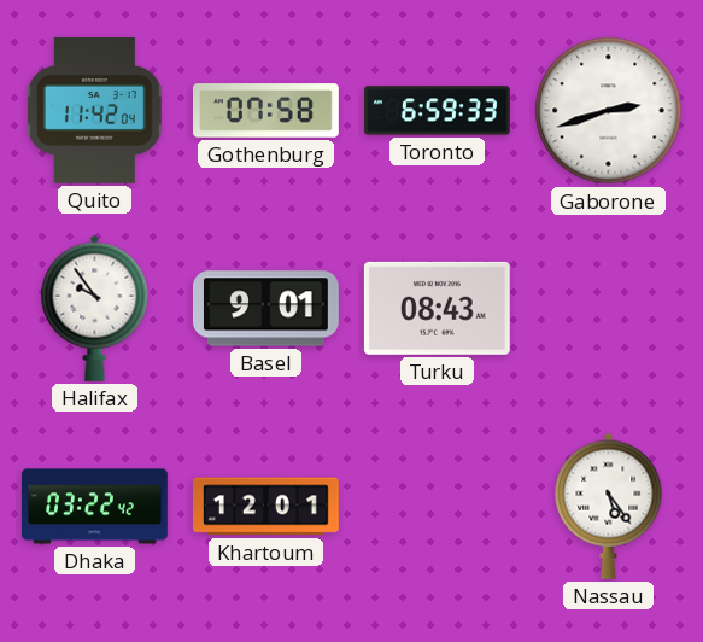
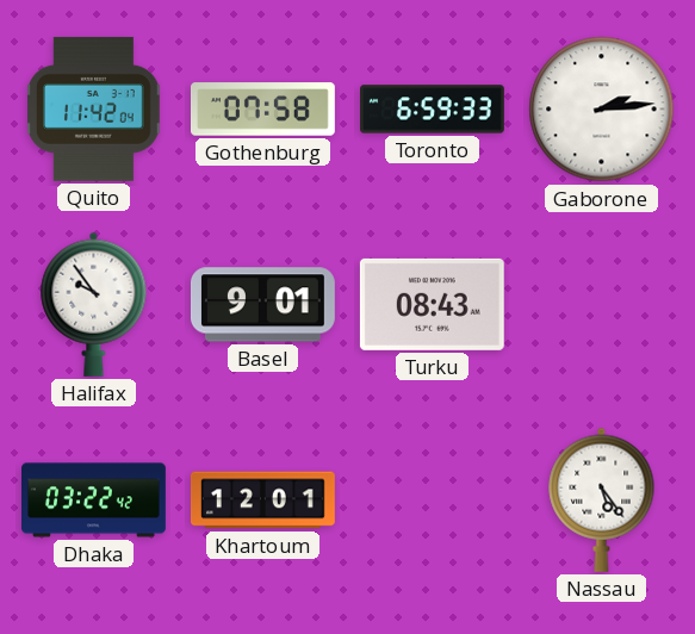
Gaborone: 2:42 -> 2:14 (602, 110)
